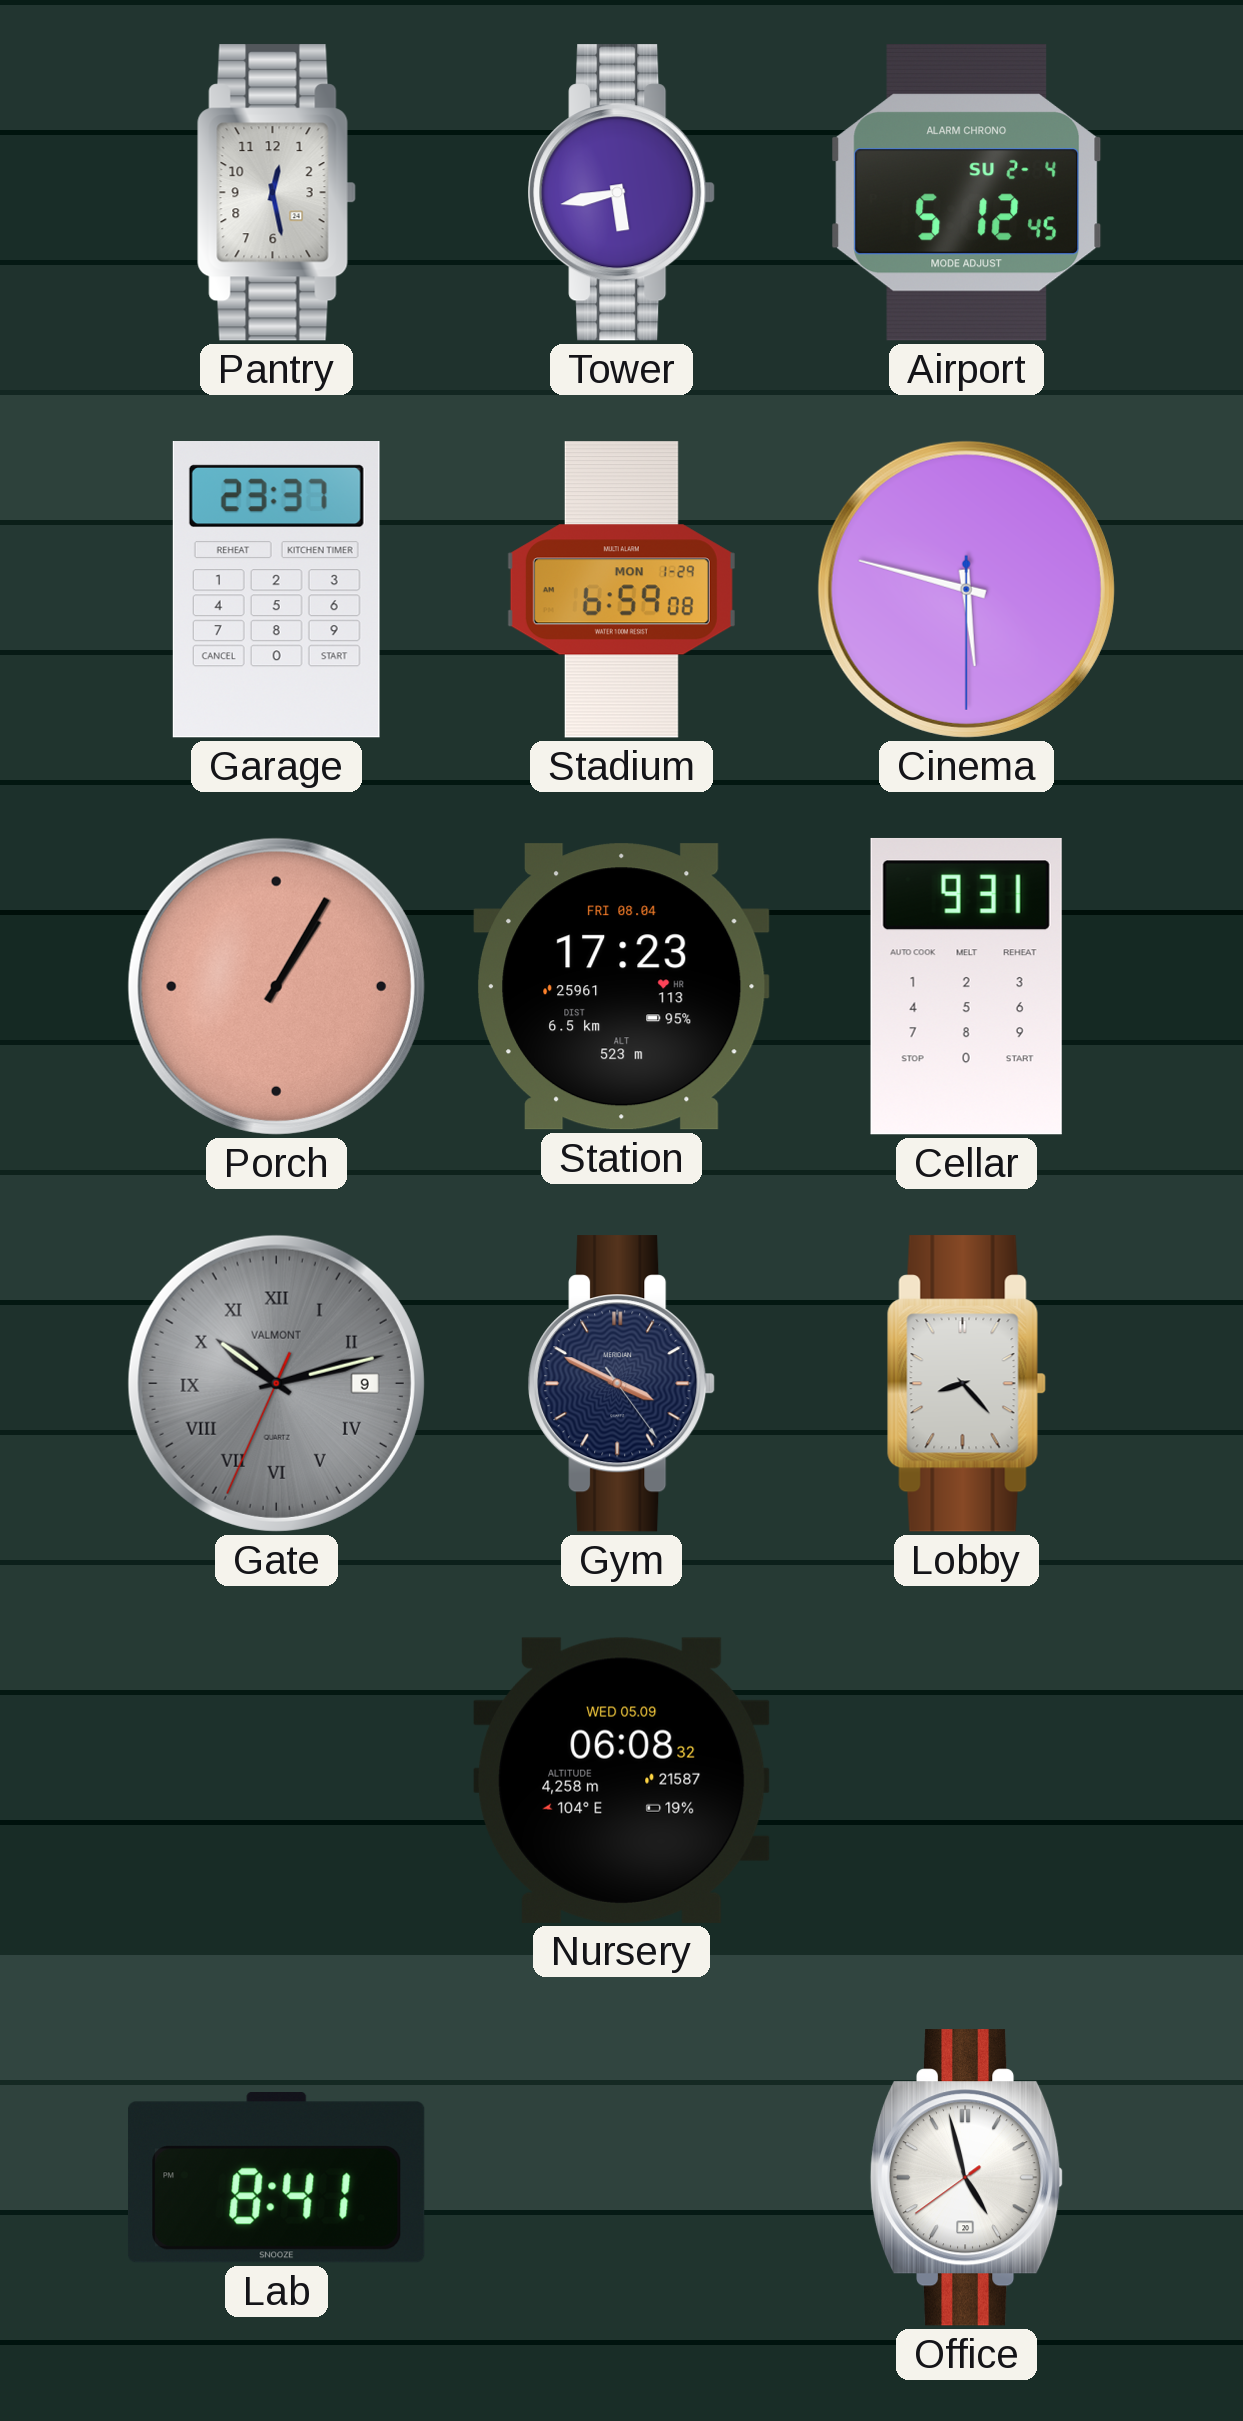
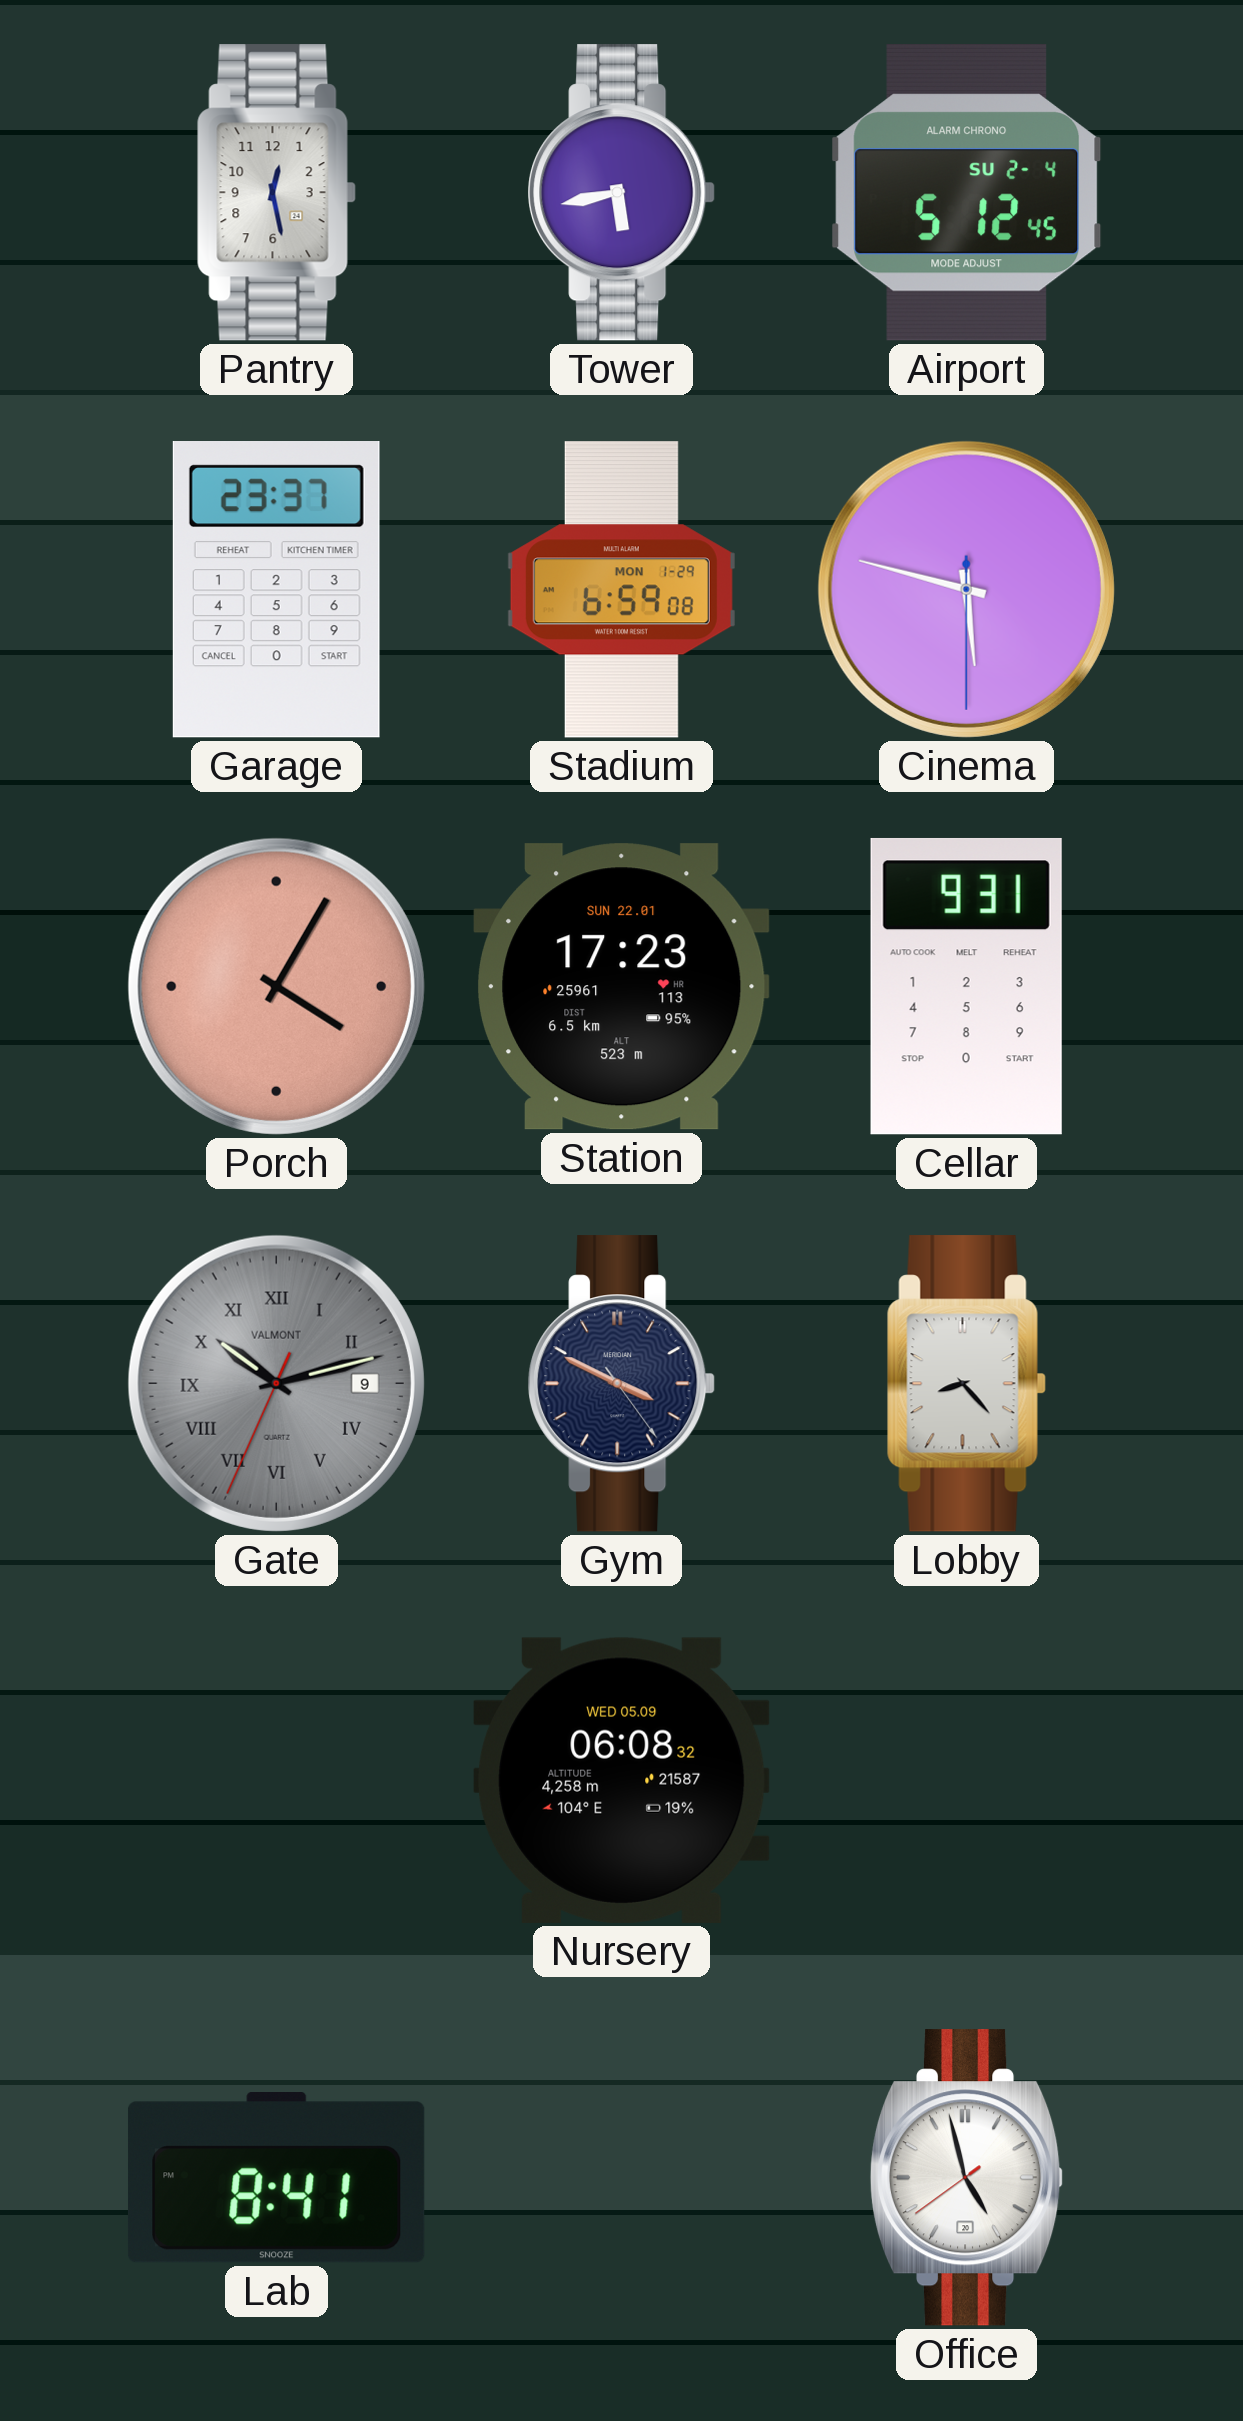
Porch: 1:05 -> 4:05 (276, 986)
Station date: FRI 08.04 -> SUN 22.01 (622, 987)
